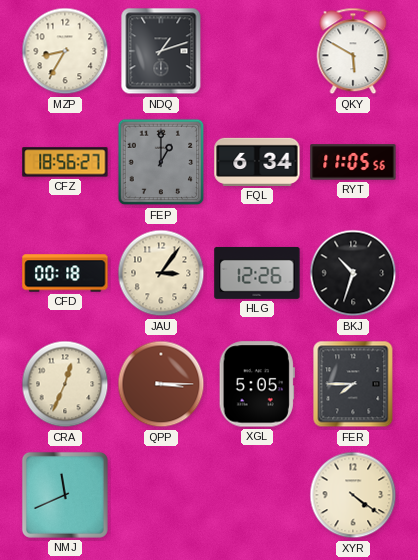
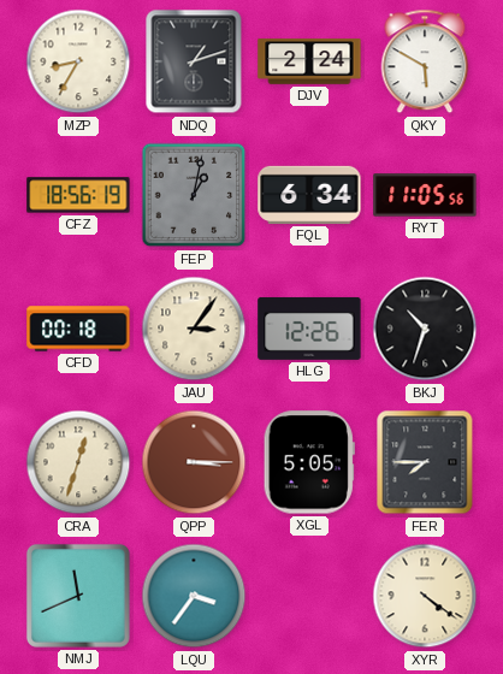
DJV: none -> 2:24 (309, 61)
CFZ: 18:56:27 -> 18:56:19 (78, 195)
FEP: 1:00 -> 1:02 (194, 195)
CRA: 12:34 -> 12:33 (78, 462)
LQU: none -> 3:36 (194, 596)
